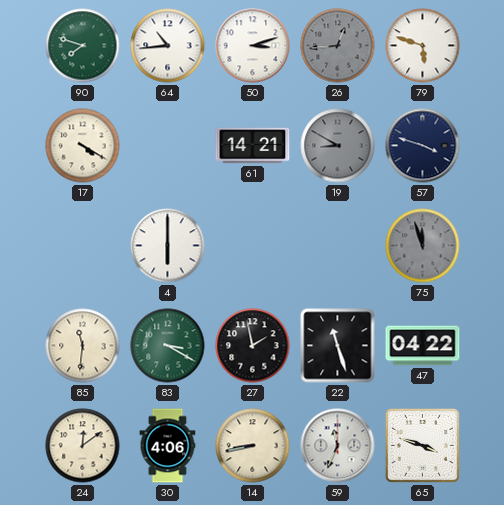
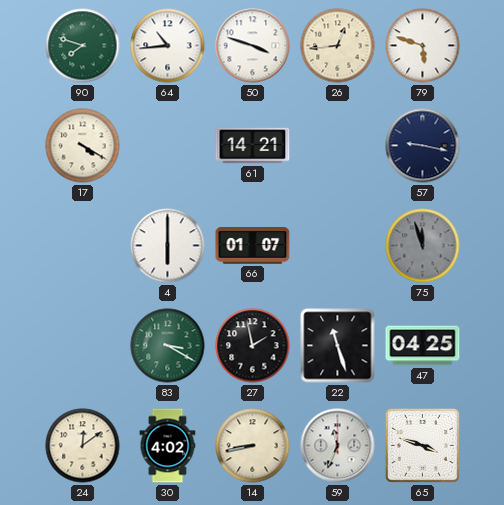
50: 3:12 -> 3:48 (253, 46)
26 dial: grey -> cream (338, 46)
19: 8:50 -> none (338, 146)
57: 3:48 -> 9:17 (423, 146)
66: none -> 01:07 (253, 246)
85: 11:31 -> none (83, 346)
47: 04:22 -> 04:25 (423, 346)
30: 4:06 -> 4:02 (168, 446)
